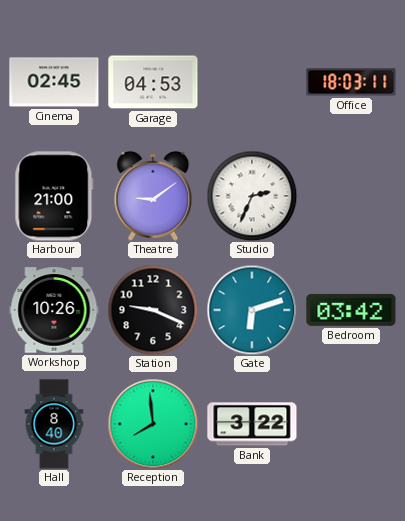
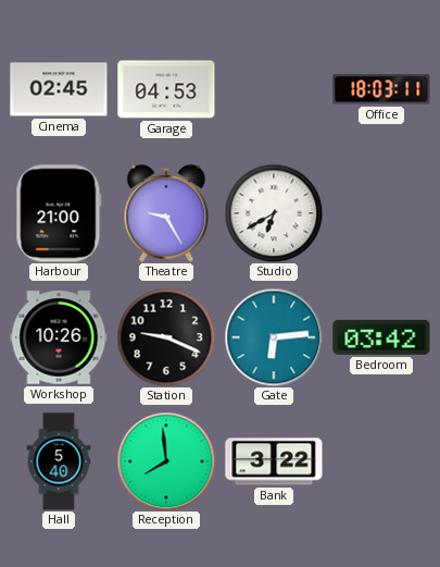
Theatre: 9:09 -> 9:25 (166, 213)
Studio: 2:34 -> 6:40 (274, 213)
Gate: 6:12 -> 6:14 (274, 337)
Hall: 8:40 -> 5:40 (59, 461)
